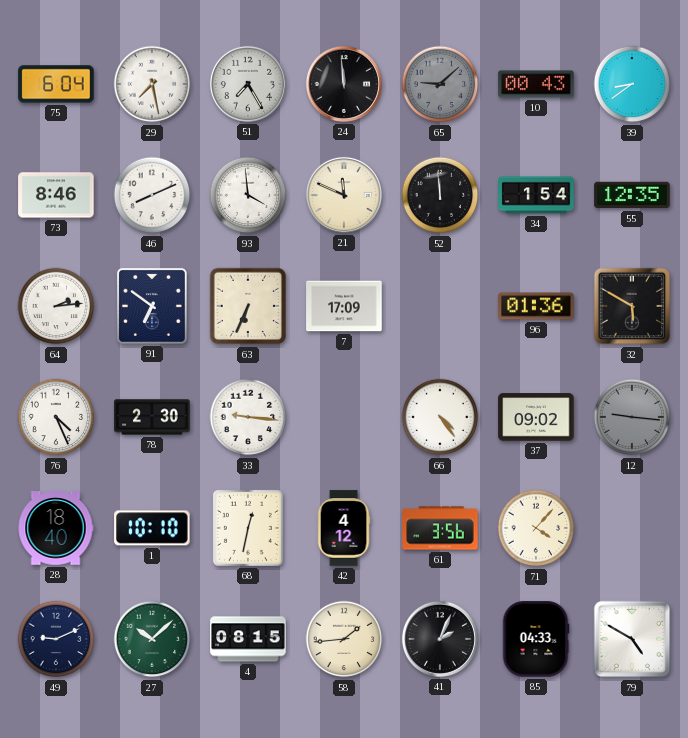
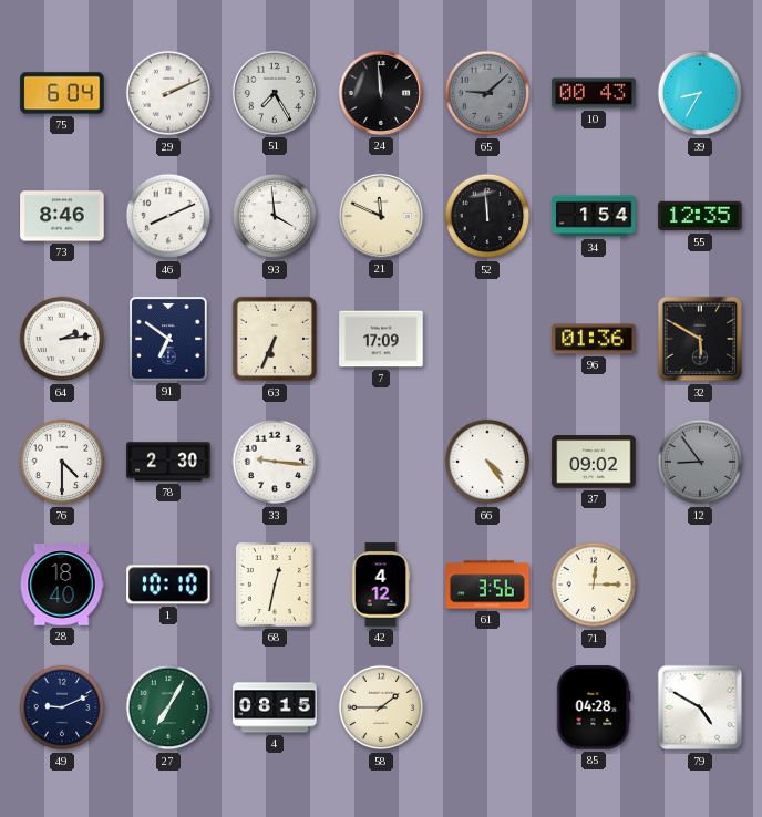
29: 7:28 -> 2:11 (168, 93)
39: 8:39 -> 8:35 (700, 93)
76: 4:26 -> 4:30 (62, 462)
12: 9:16 -> 8:54 (700, 462)
71: 4:07 -> 12:15 (594, 585)
27: 10:08 -> 7:05 (168, 707)
58: 1:44 -> 1:45 (381, 707)
41: 2:04 -> none (440, 639)
85: 04:33 -> 04:28 (594, 707)
